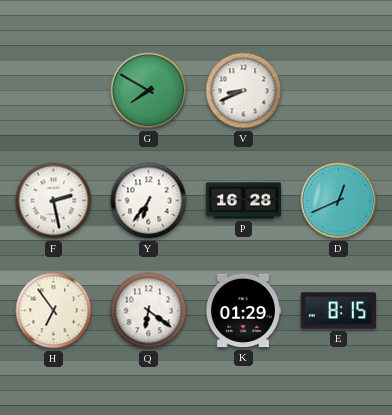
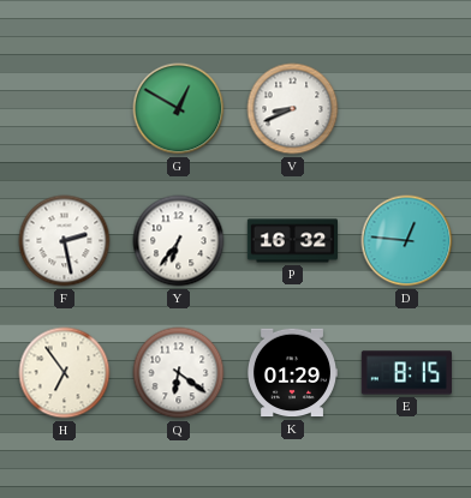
G: 7:50 -> 12:50 (179, 109)
P: 16:28 -> 16:32 (292, 241)
D: 12:41 -> 12:46 (407, 241)
